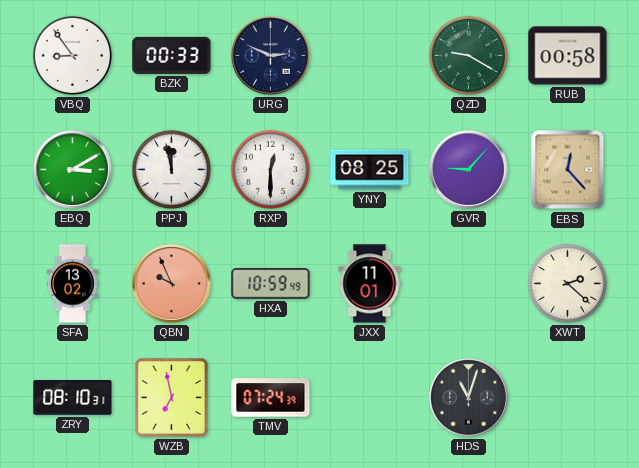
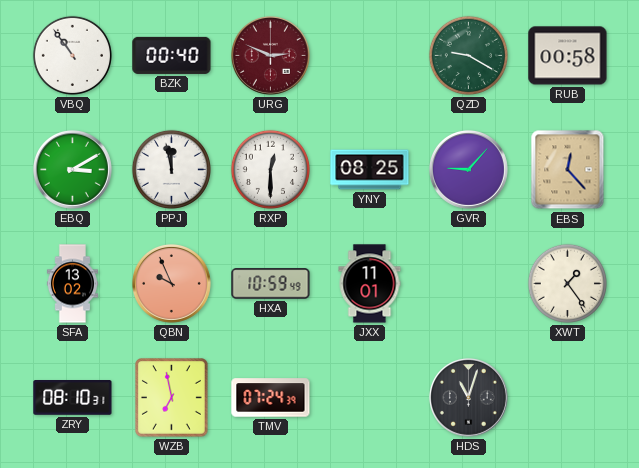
VBQ: 8:54 -> 10:54 (72, 55)
BZK: 00:33 -> 00:40 (172, 55)
URG dial: navy -> burgundy (270, 55)
XWT: 2:22 -> 1:24 (567, 283)
